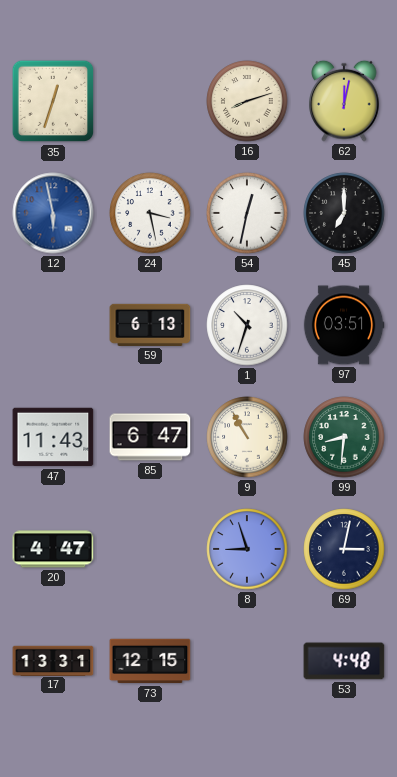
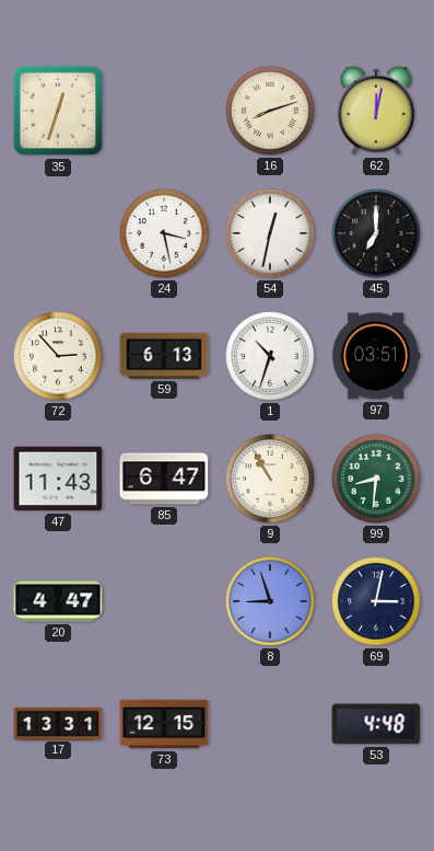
12: 5:58 -> none (53, 213)
72: none -> 2:53 (58, 356)
